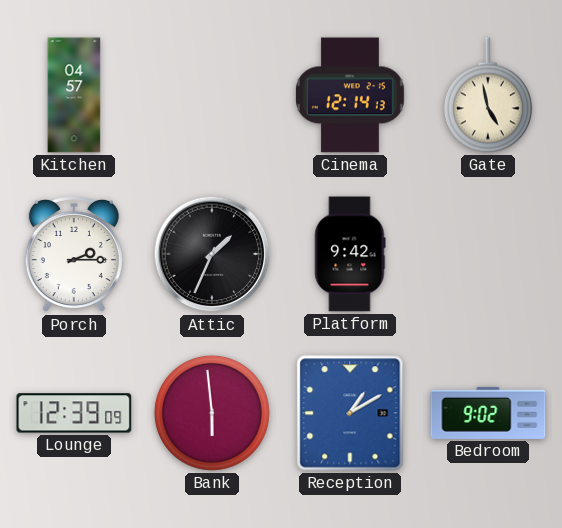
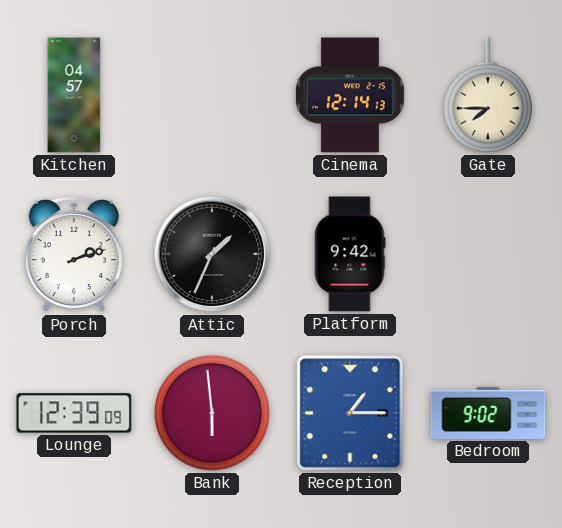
Gate: 4:58 -> 7:45 (488, 95)
Porch: 2:15 -> 2:12 (74, 254)
Reception: 1:10 -> 1:15 (350, 413)
